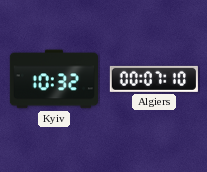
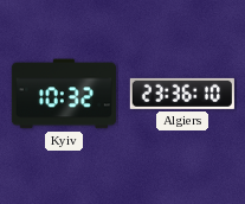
Algiers: 00:07 -> 23:36 (182, 94)
